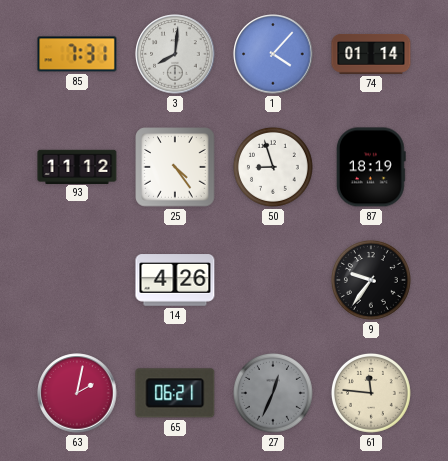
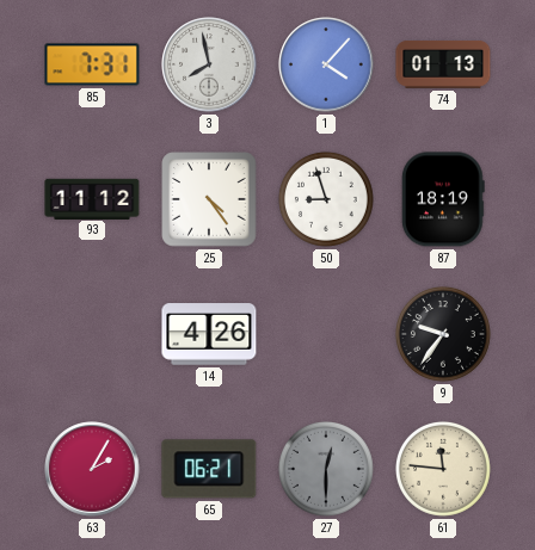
3: 8:01 -> 7:58 (209, 64)
74: 01:14 -> 01:13 (443, 64)
63: 2:02 -> 2:05 (92, 469)
27: 12:34 -> 12:30 (326, 469)
